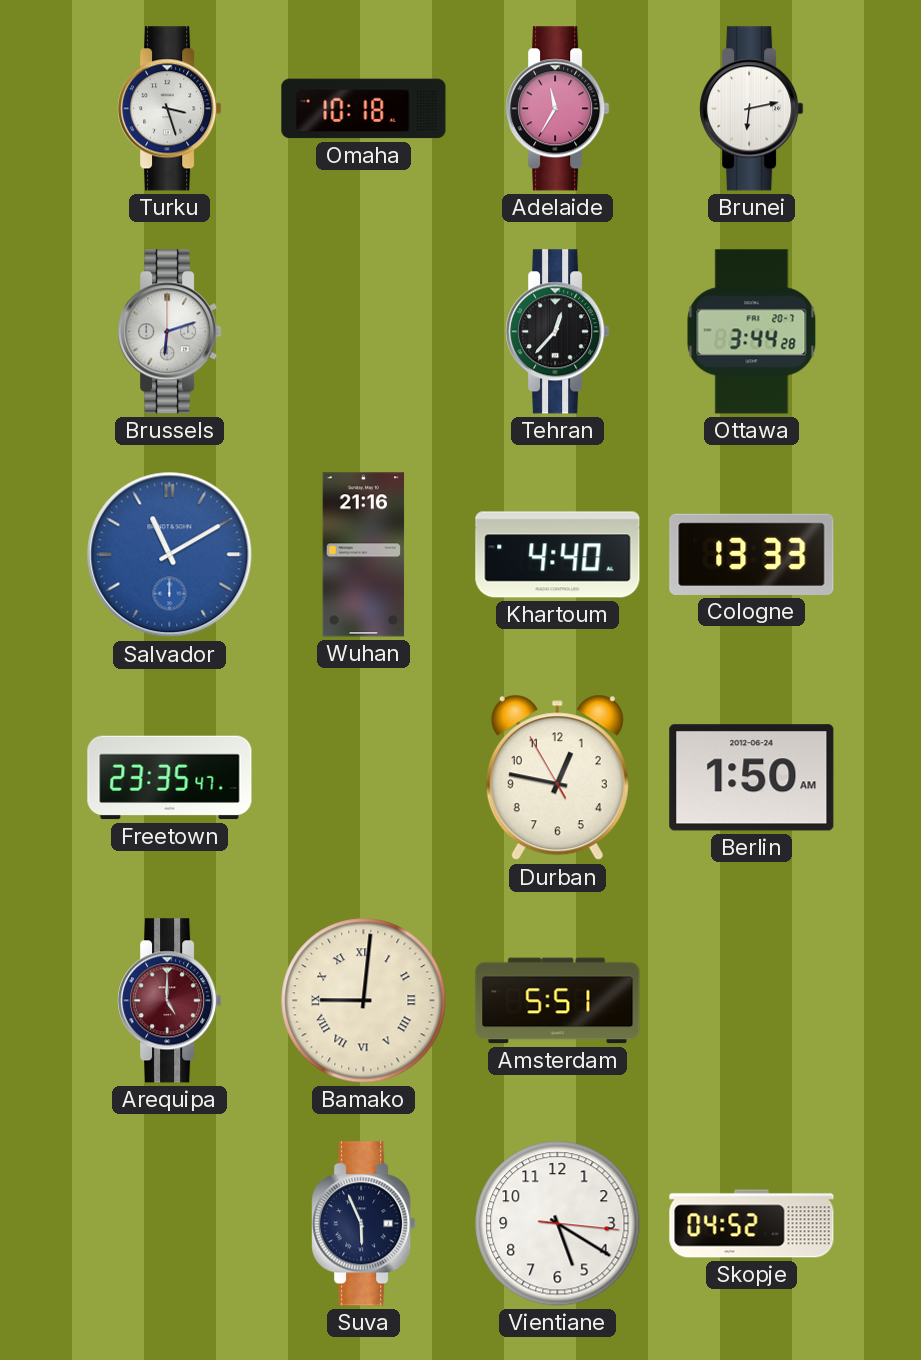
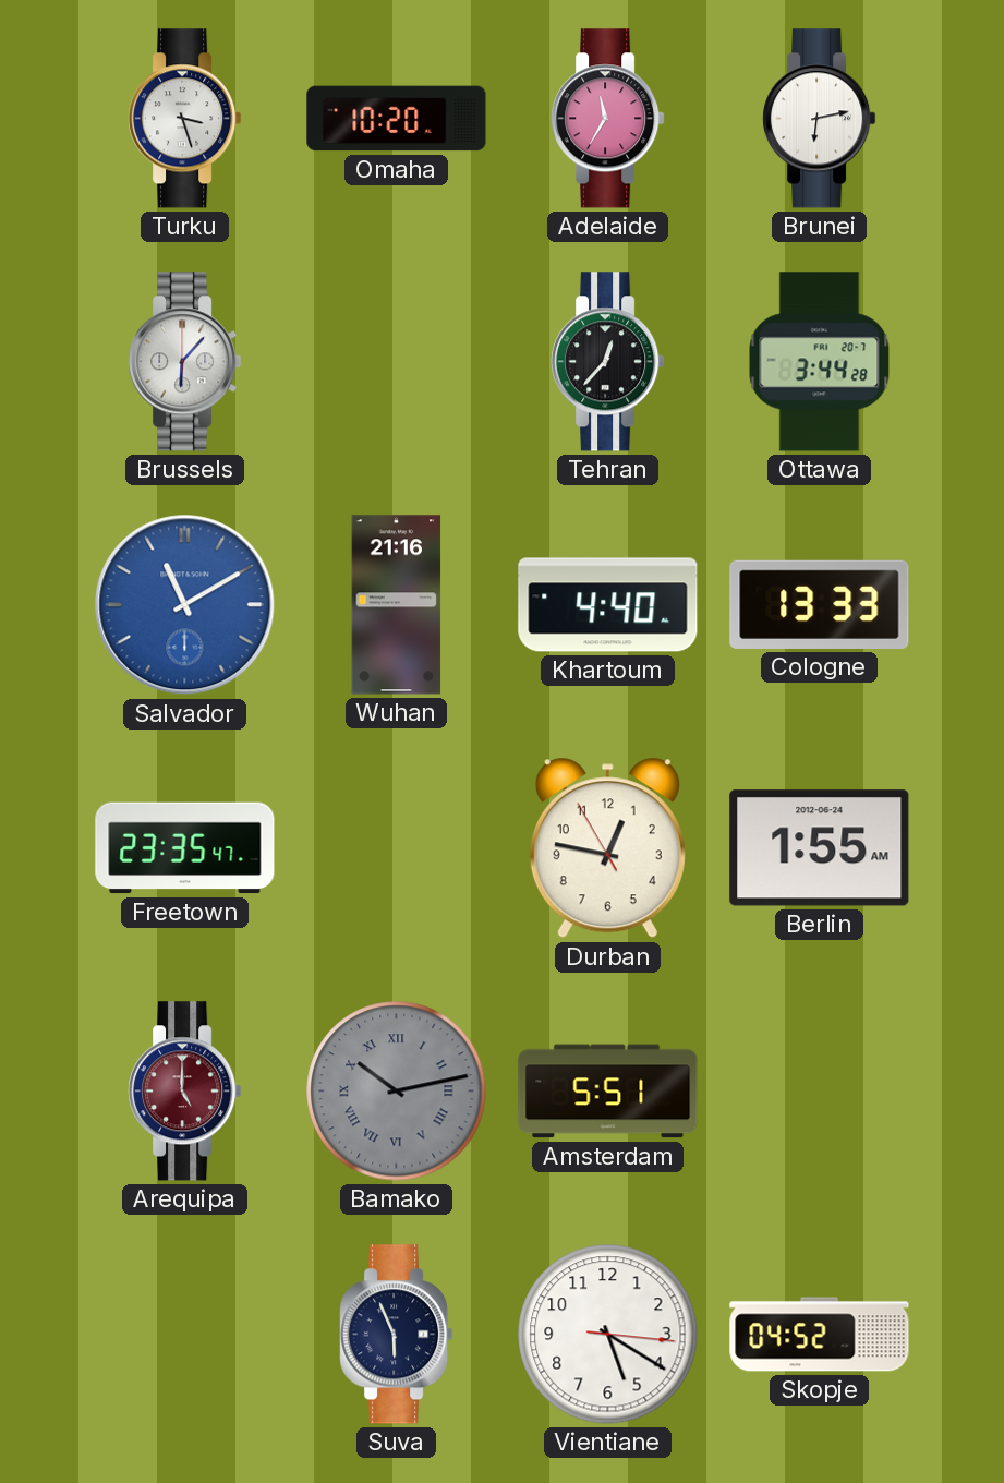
Omaha: 10:18 -> 10:20 (397, 119)
Brussels: 6:12 -> 6:07 (185, 362)
Berlin: 1:50 -> 1:55 (820, 848)
Bamako: 9:01 -> 10:13 (397, 1092)
Bamako dial: cream -> grey (397, 1092)
